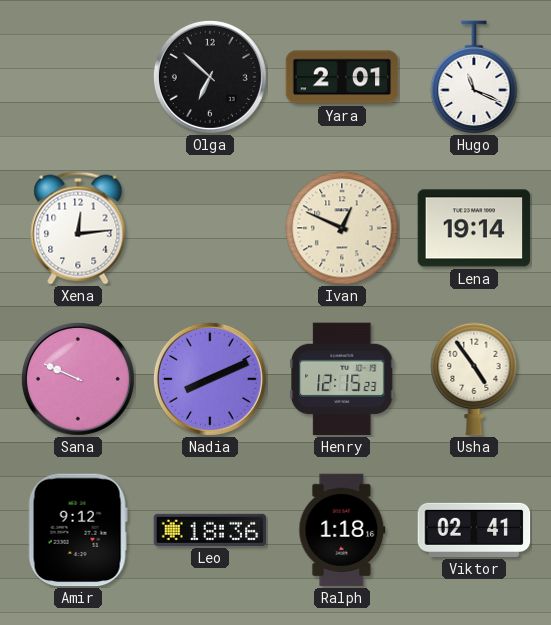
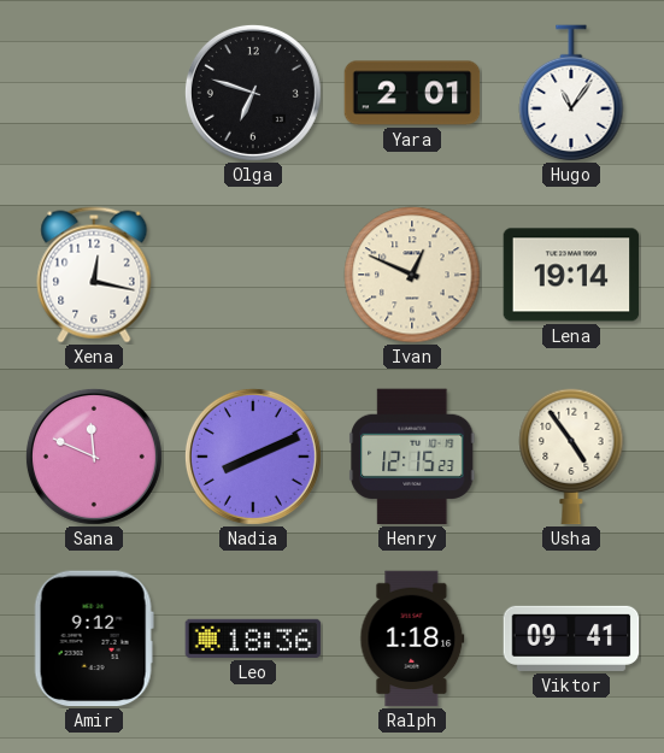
Olga: 6:52 -> 6:48 (253, 93)
Hugo: 11:19 -> 11:06 (571, 93)
Xena: 12:14 -> 12:17 (94, 275)
Sana: 9:49 -> 11:49 (94, 457)
Viktor: 02:41 -> 09:41 (571, 639)
